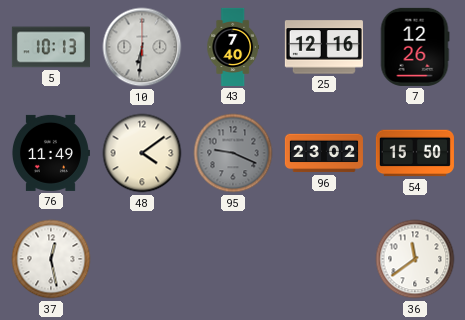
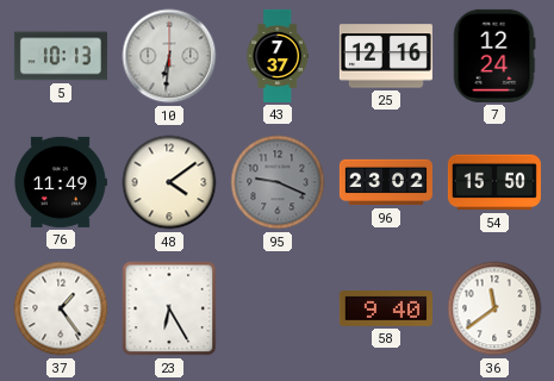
43: 7:40 -> 7:37 (276, 56)
7: 12:26 -> 12:24 (494, 56)
37: 12:28 -> 1:24 (61, 308)
23: none -> 6:25 (169, 308)
58: none -> 9:40 (386, 310)
